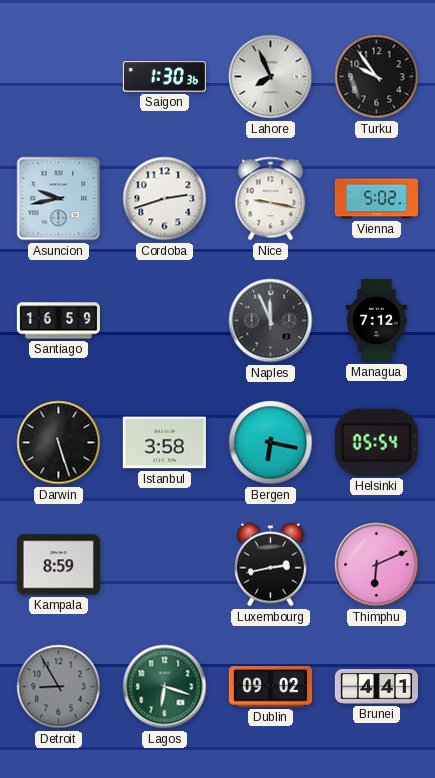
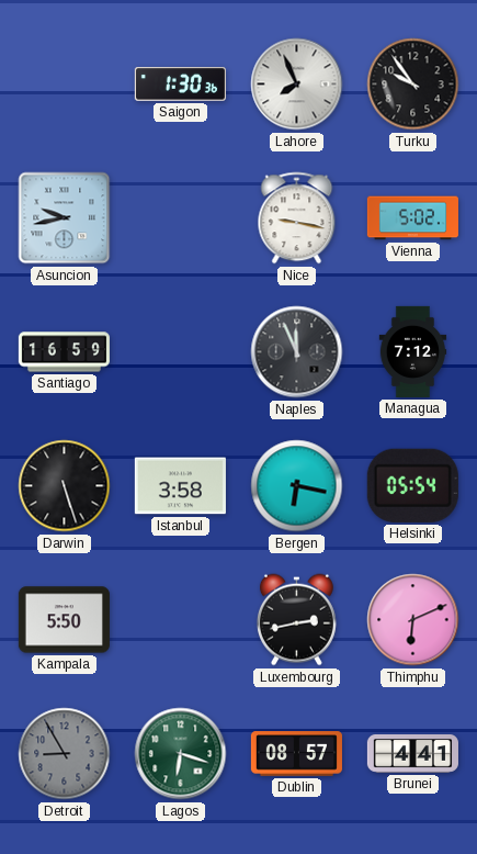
Cordoba: 2:42 -> none (165, 199)
Kampala: 8:59 -> 5:50 (64, 620)
Dublin: 09:02 -> 08:57 (296, 754)
